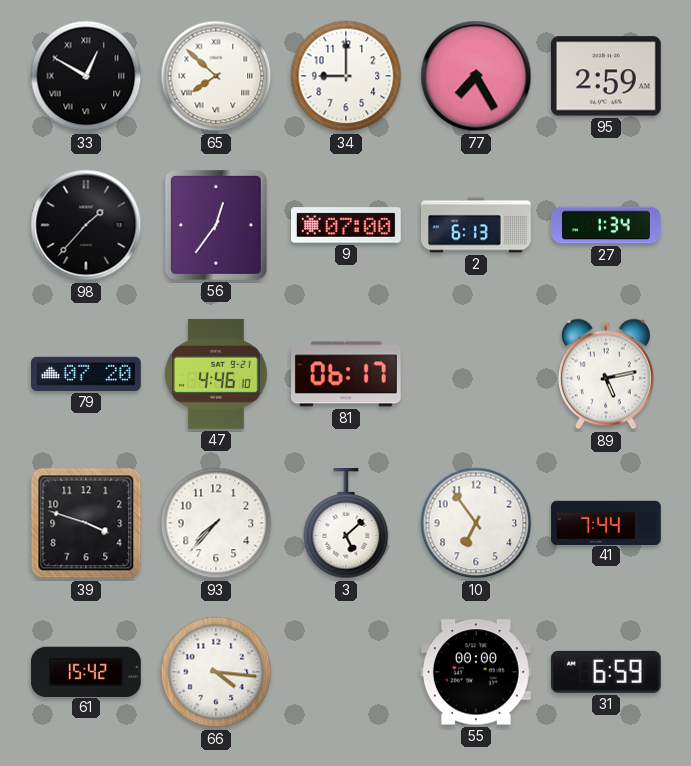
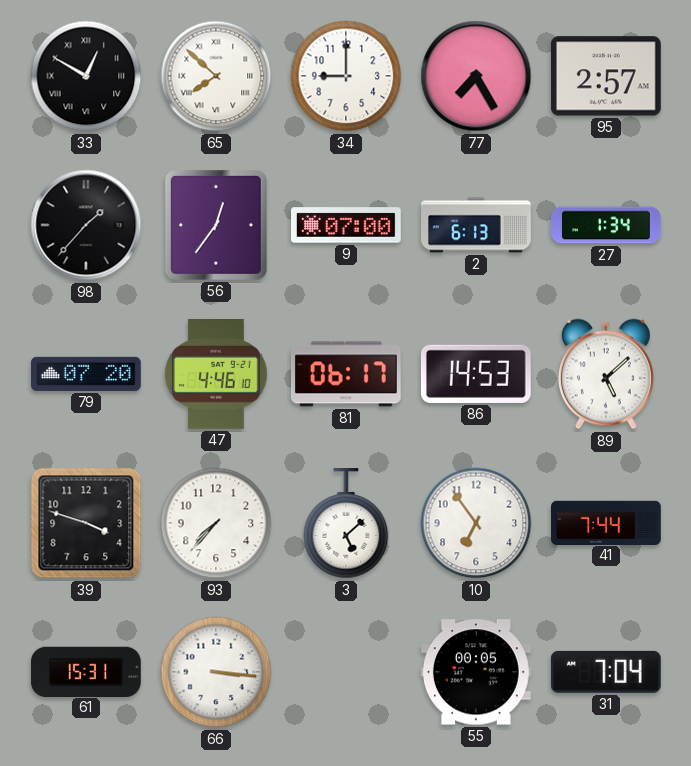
95: 2:59 -> 2:57 (606, 76)
86: none -> 14:53 (476, 374)
89: 5:13 -> 5:08 (606, 374)
61: 15:42 -> 15:31 (86, 671)
66: 4:16 -> 3:16 (216, 672)
55: 00:00 -> 00:05 (476, 672)
31: 6:59 -> 7:04 (606, 672)
